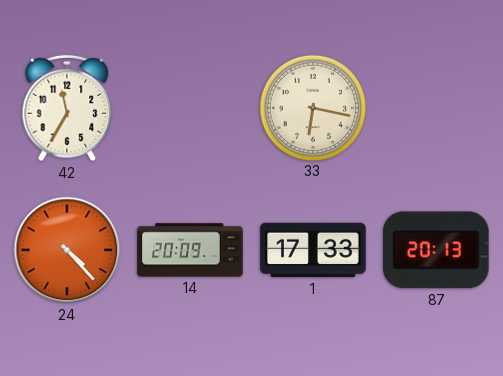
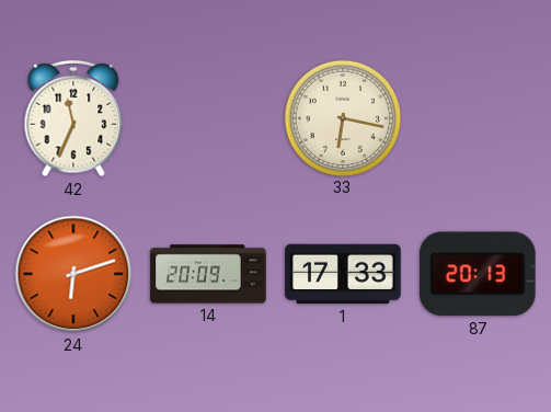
42: 11:35 -> 11:34 (73, 118)
24: 4:23 -> 6:12 (73, 274)
